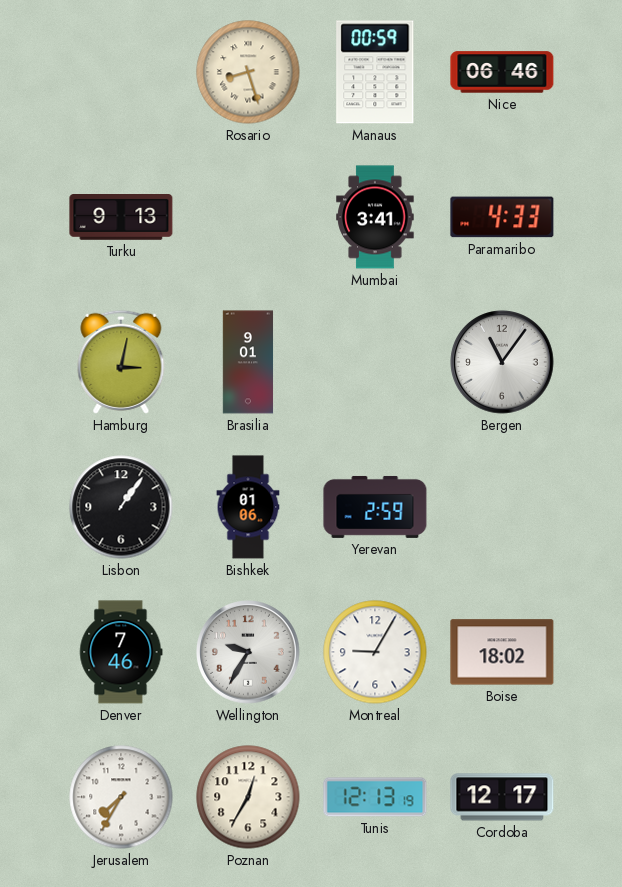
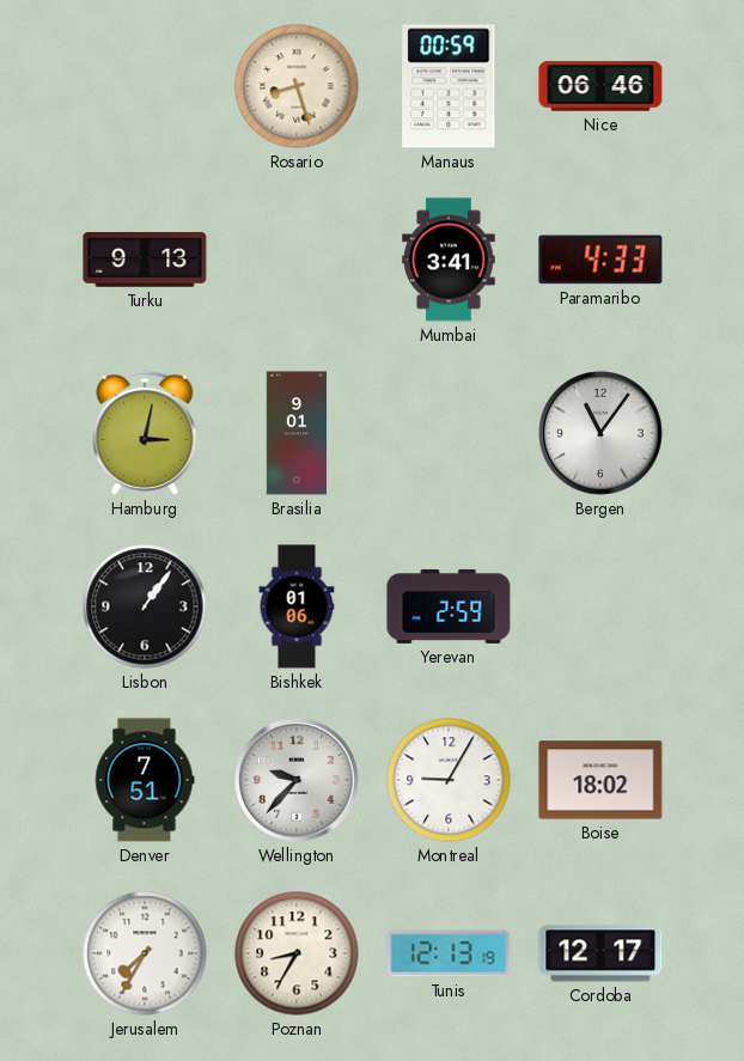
Denver: 7:46 -> 7:51 (145, 780)
Wellington: 9:35 -> 9:37 (297, 780)
Poznan: 12:35 -> 8:35 (297, 953)
